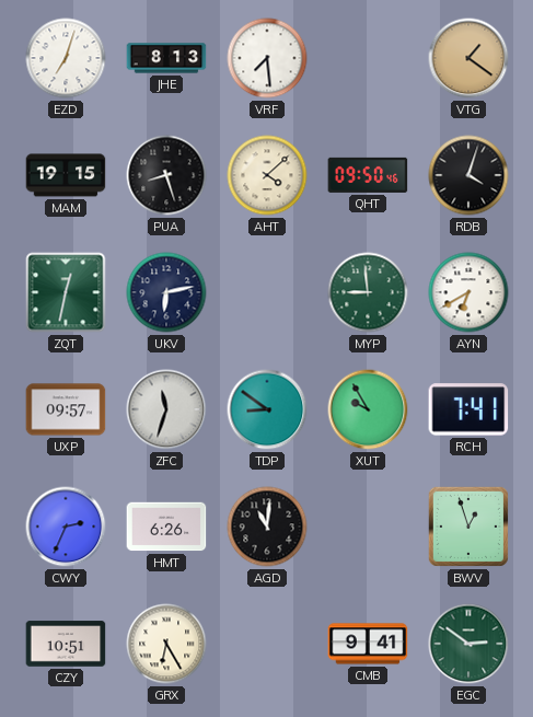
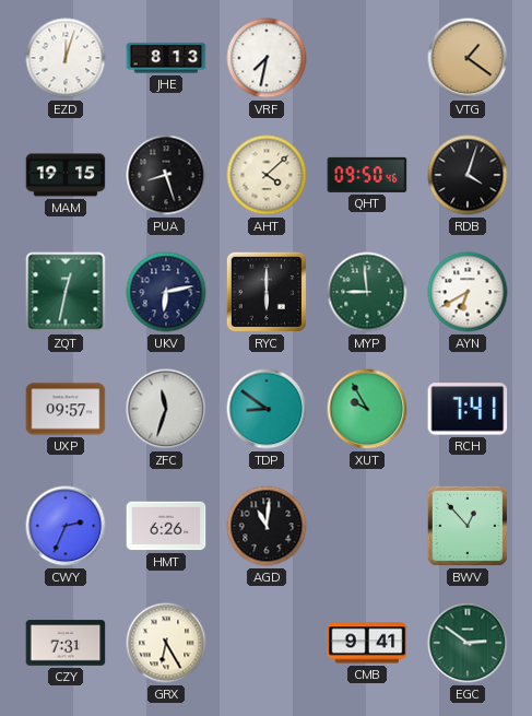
EZD: 7:03 -> 12:03 (66, 58)
VRF: 7:29 -> 7:32 (267, 58)
RYC: none -> 6:00 (267, 292)
BWV: 12:57 -> 12:53 (468, 526)
CZY: 10:51 -> 7:31 (66, 643)
